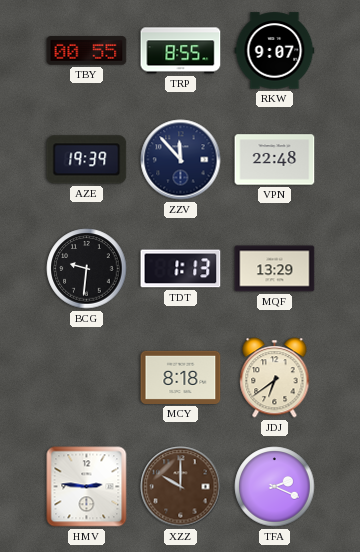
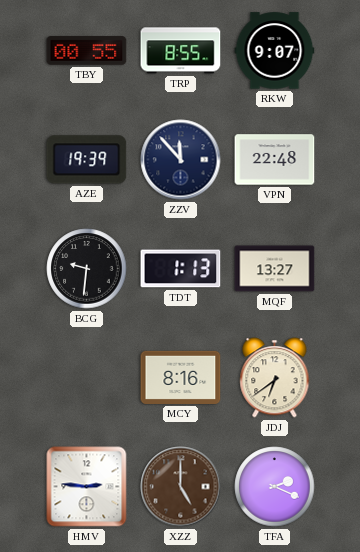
MQF: 13:29 -> 13:27 (275, 269)
MCY: 8:18 -> 8:16 (181, 377)
XZZ: 10:00 -> 5:00 (181, 487)
